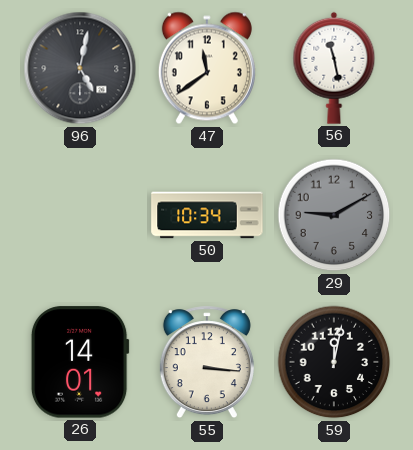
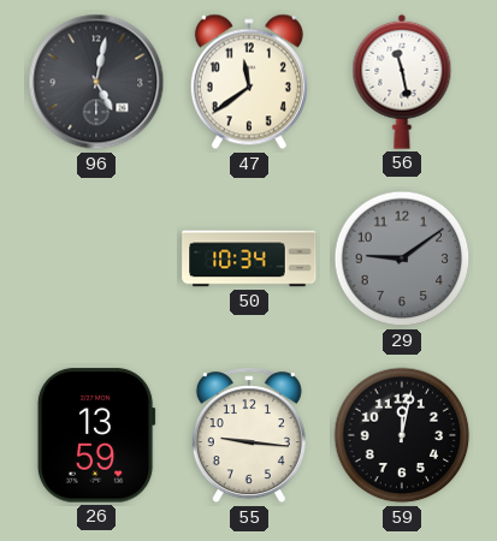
29: 9:10 -> 9:09 (402, 258)
26: 14:01 -> 13:59 (96, 435)
55: 3:16 -> 9:16 (249, 436)
